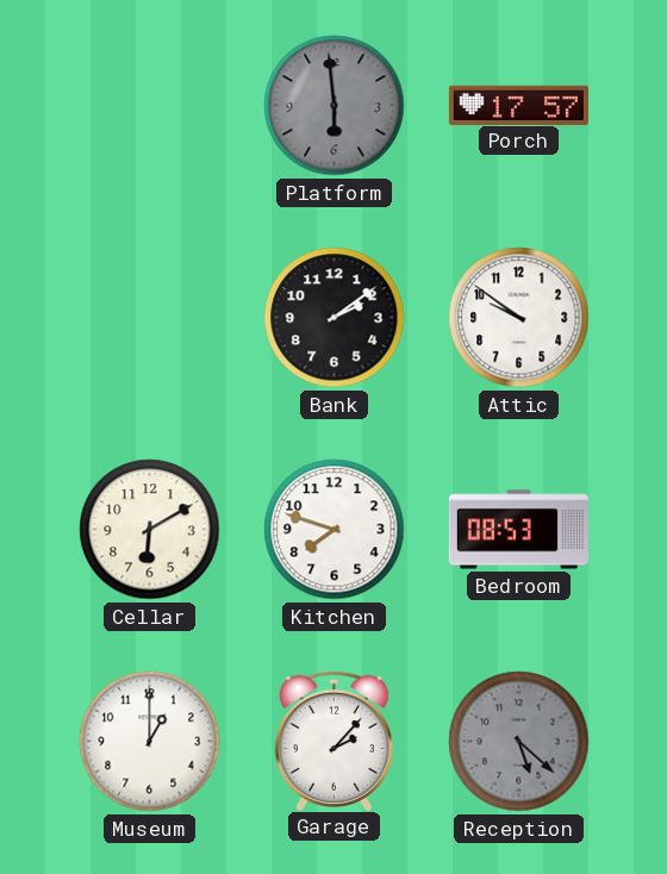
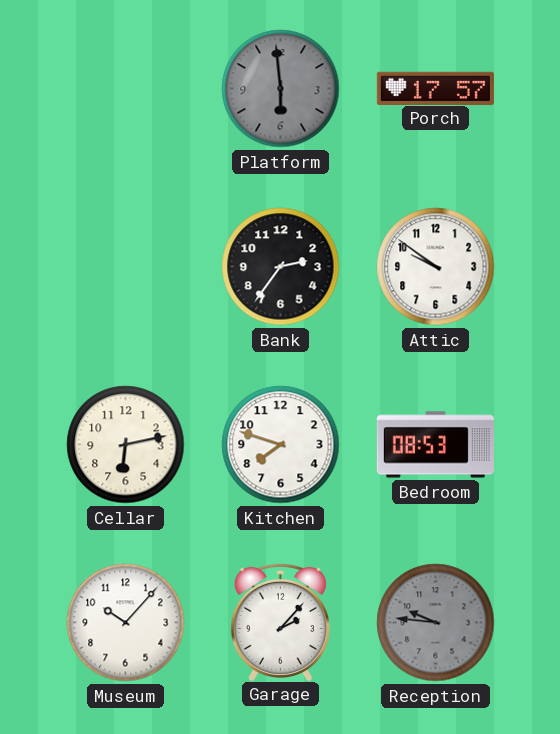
Bank: 2:09 -> 2:36 (281, 267)
Cellar: 6:10 -> 6:13 (126, 445)
Museum: 1:00 -> 10:07 (126, 623)
Reception: 5:22 -> 9:46 (436, 623)
